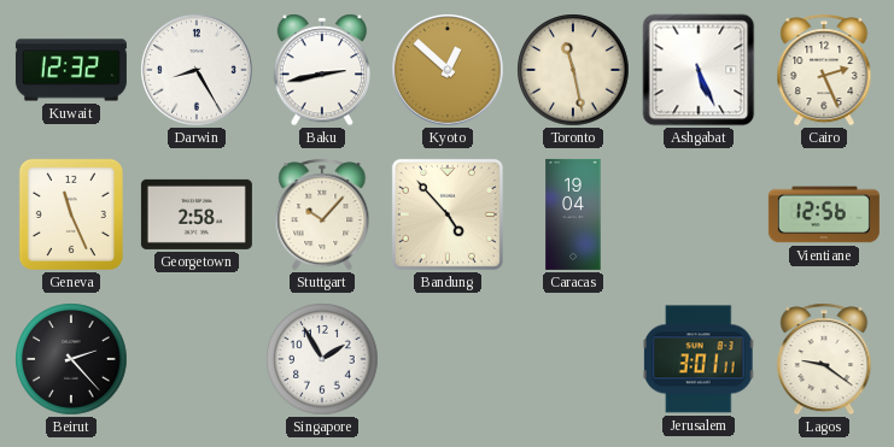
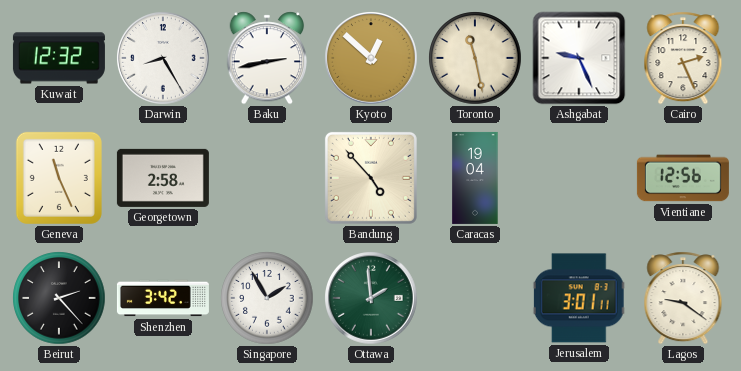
Ashgabat: 5:26 -> 9:26 (579, 58)
Stuttgart: 10:07 -> none (322, 214)
Shenzhen: none -> 3:42 (163, 298)
Ottawa: none -> 1:59 (372, 299)
